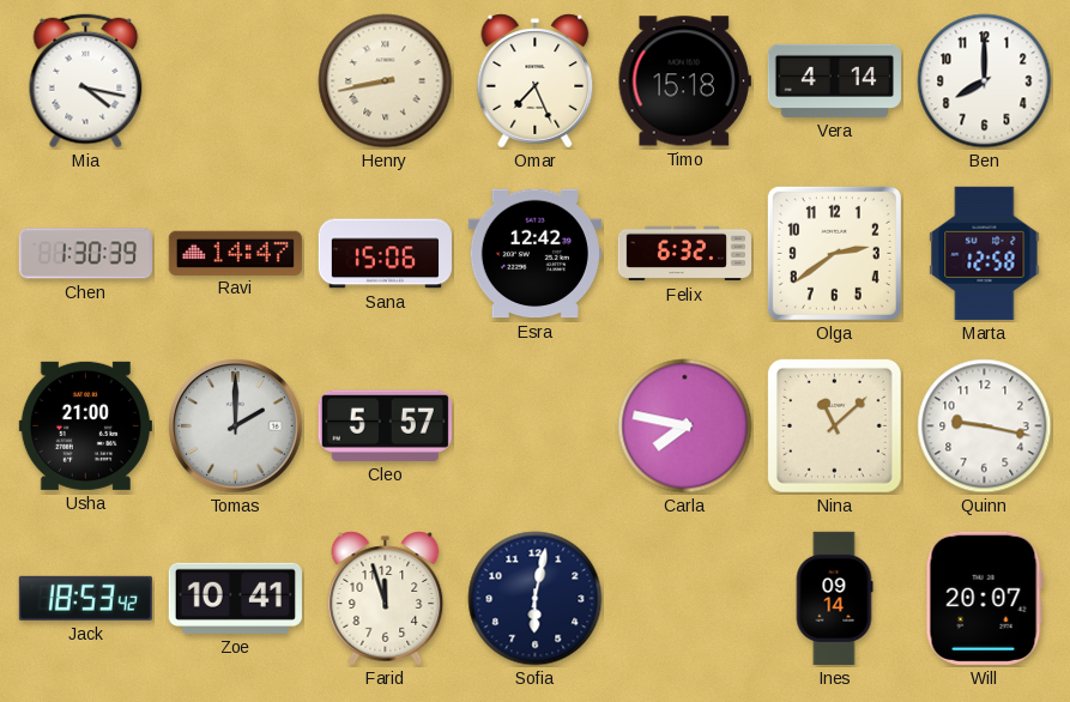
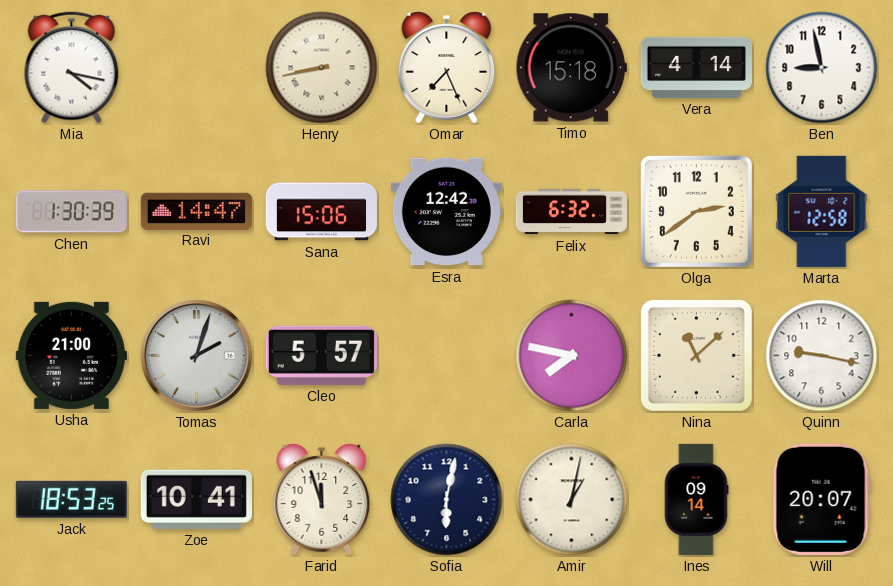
Ben: 8:00 -> 8:58 (822, 68)
Tomas: 2:00 -> 2:03 (197, 356)
Jack: 18:53:42 -> 18:53:25 (71, 499)
Amir: none -> 1:02 (572, 500)
